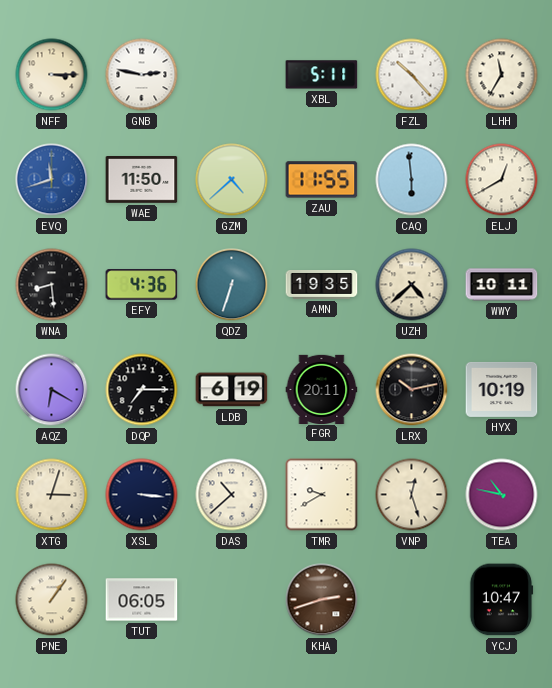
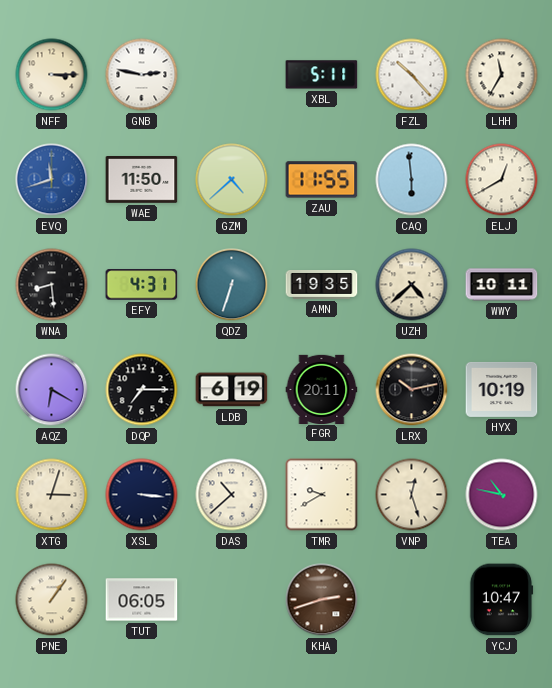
EFY: 4:36 -> 4:31 (142, 285)
